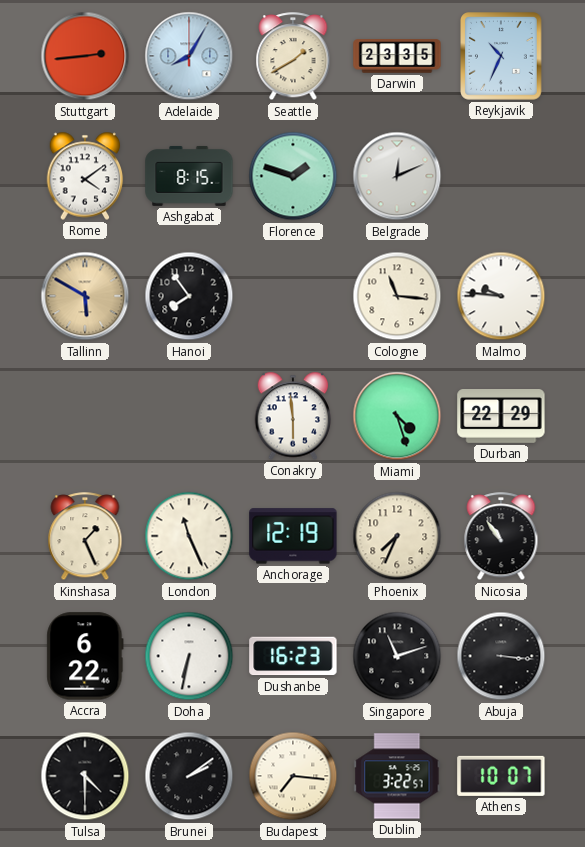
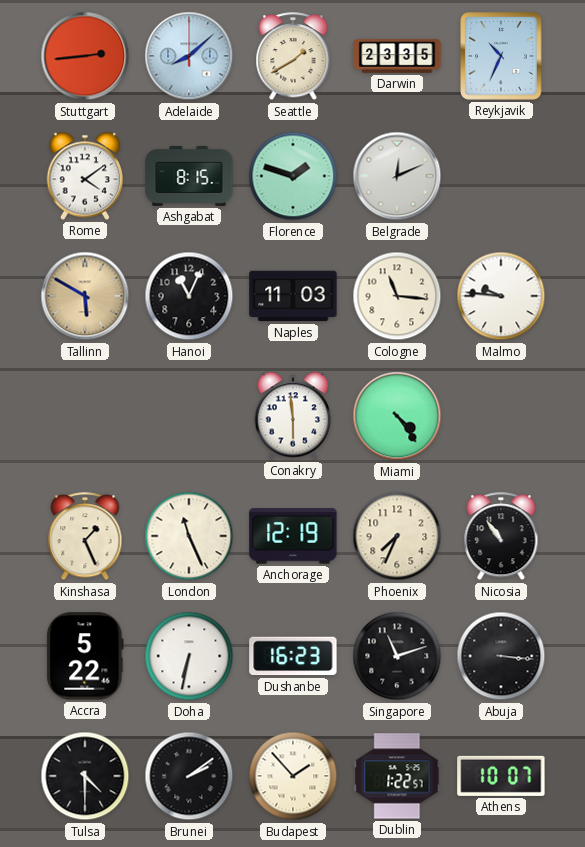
Adelaide: 8:05 -> 8:08 (189, 56)
Hanoi: 7:54 -> 11:04 (189, 296)
Naples: none -> 11:03 (293, 296)
Miami: 4:27 -> 4:24 (397, 416)
Durban: 22:29 -> none (501, 417)
Accra: 6:22 -> 5:22 (85, 656)
Budapest: 7:16 -> 1:53 (293, 776)
Dublin: 3:22 -> 1:22 (397, 776)
